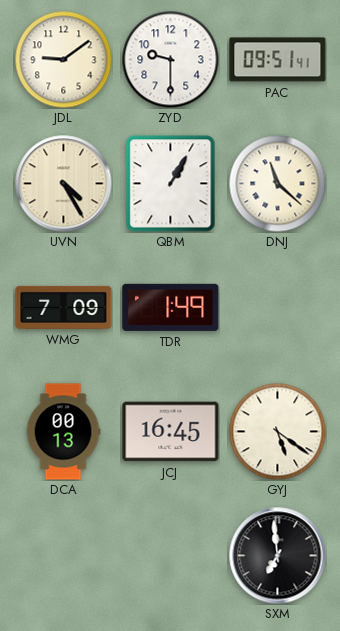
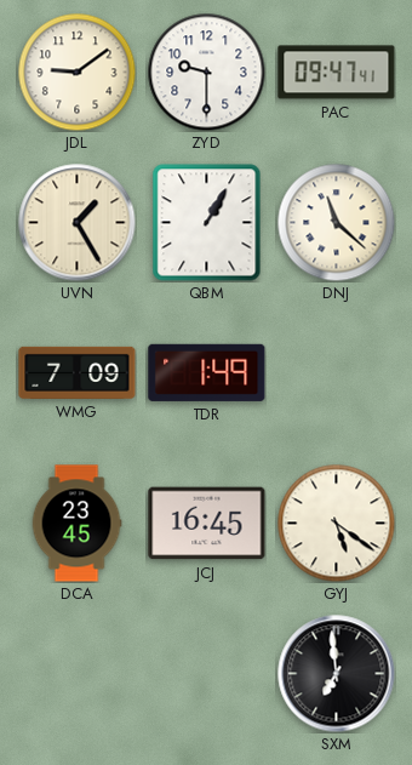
PAC: 09:51 -> 09:47 (337, 73)
UVN: 4:25 -> 1:25 (78, 223)
DCA: 00:13 -> 23:45 (76, 524)
